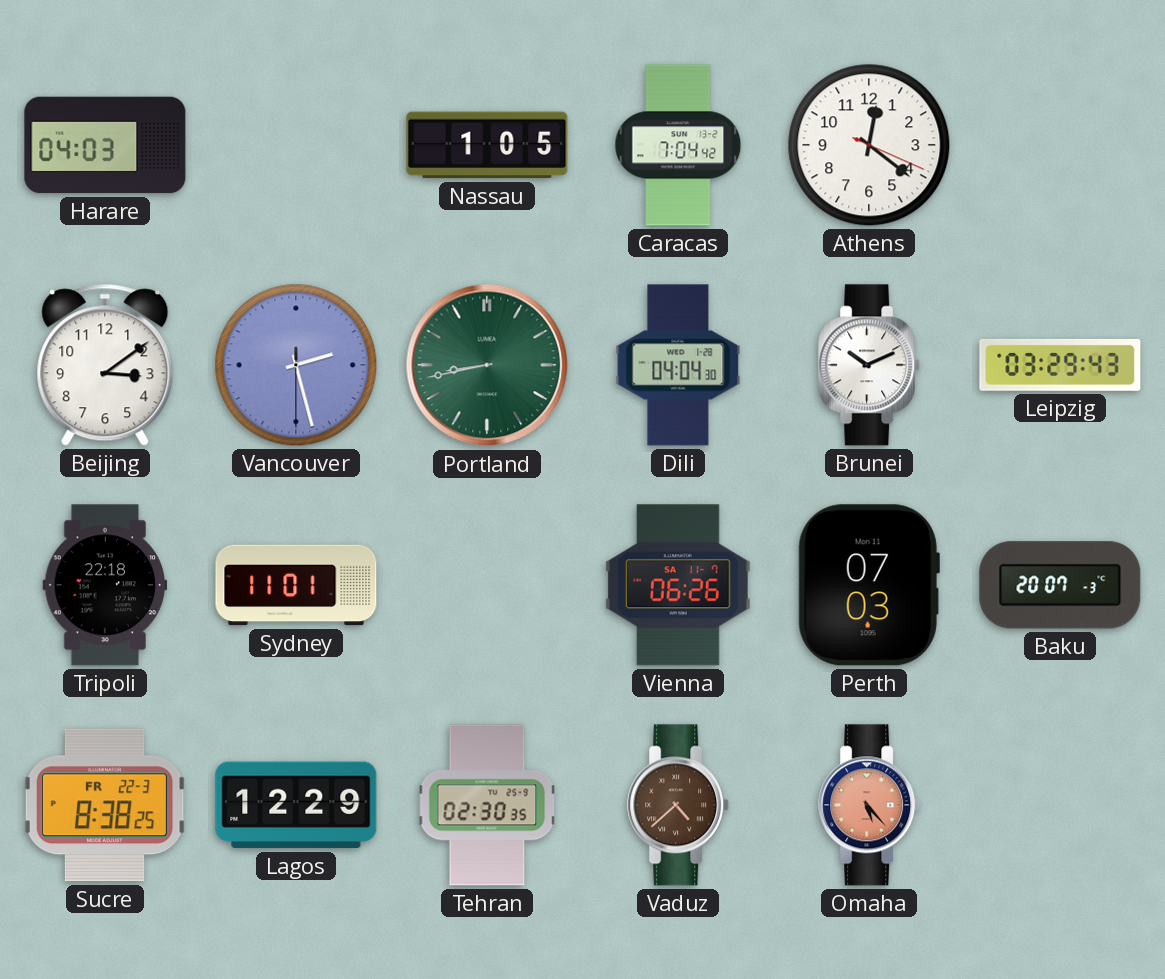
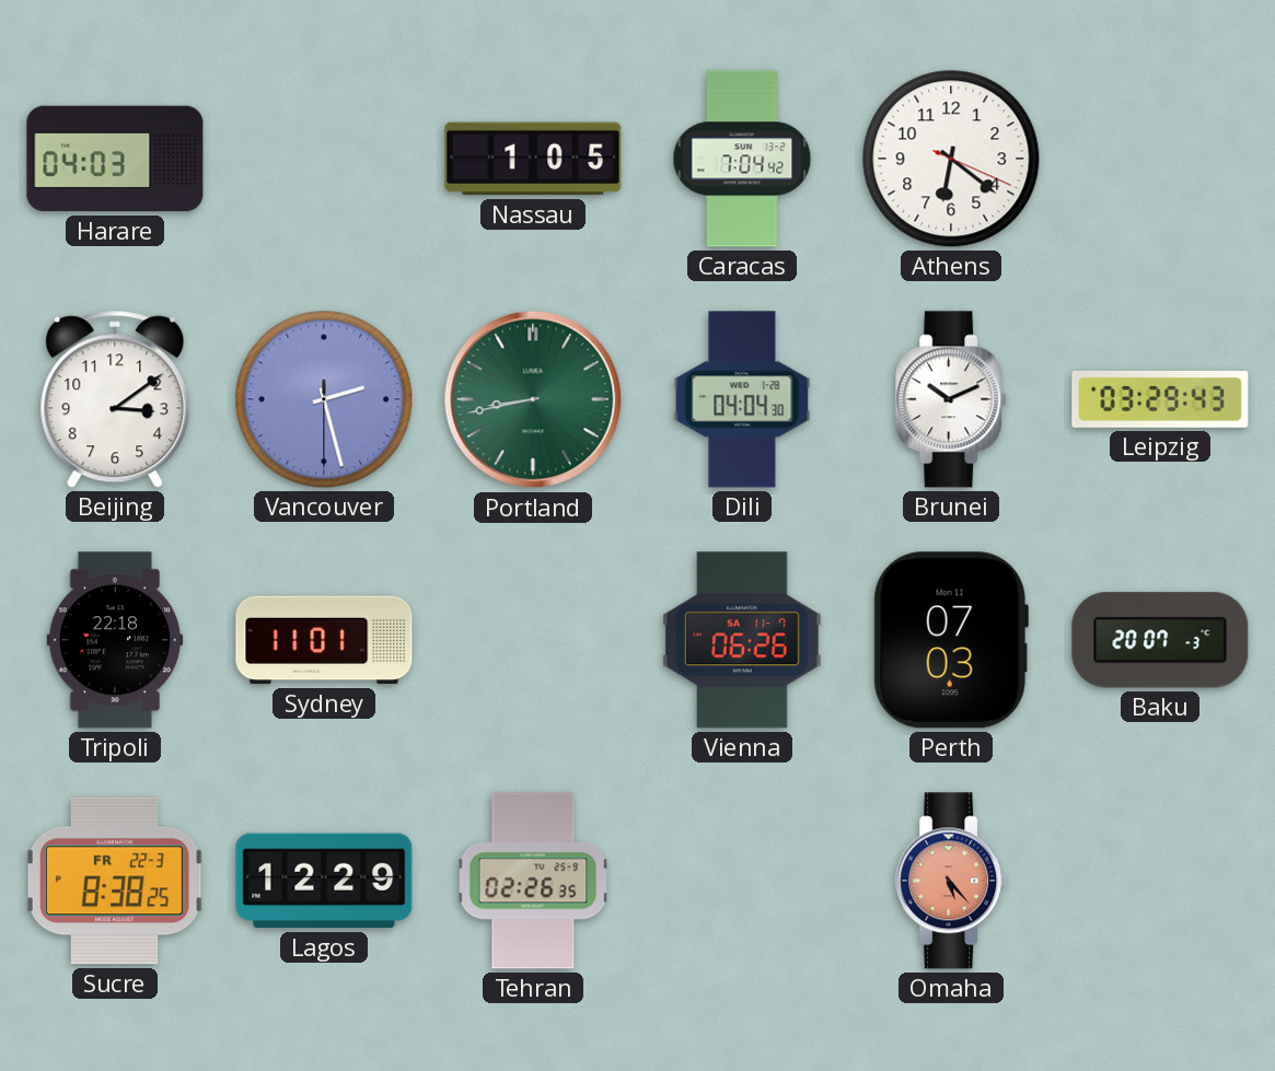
Athens: 12:21 -> 6:21 (951, 159)
Tehran: 02:30 -> 02:26 (533, 881)
Vaduz: 4:38 -> none (679, 805)
